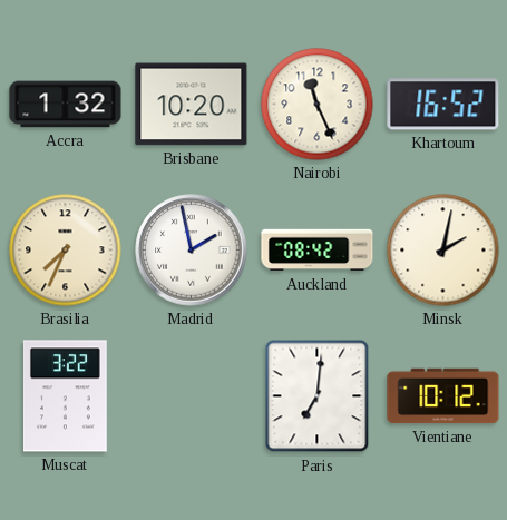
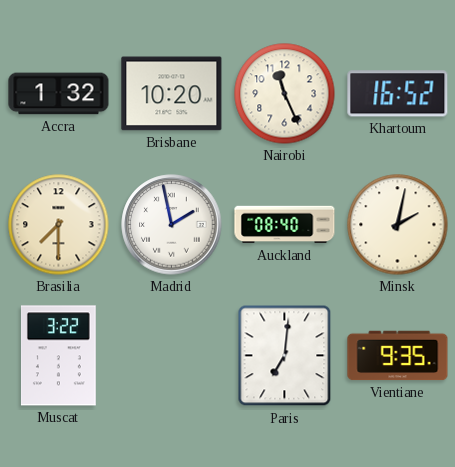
Brasilia: 7:34 -> 7:30 (59, 225)
Auckland: 08:42 -> 08:40 (285, 225)
Vientiane: 10:12 -> 9:35 (398, 356)
